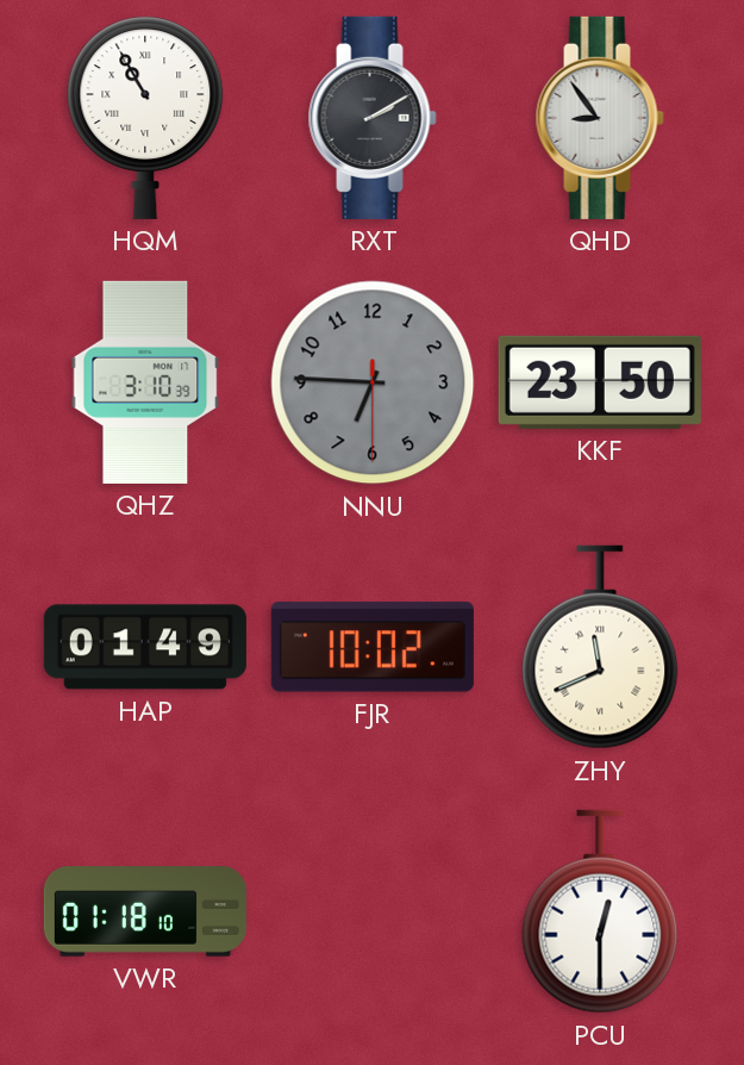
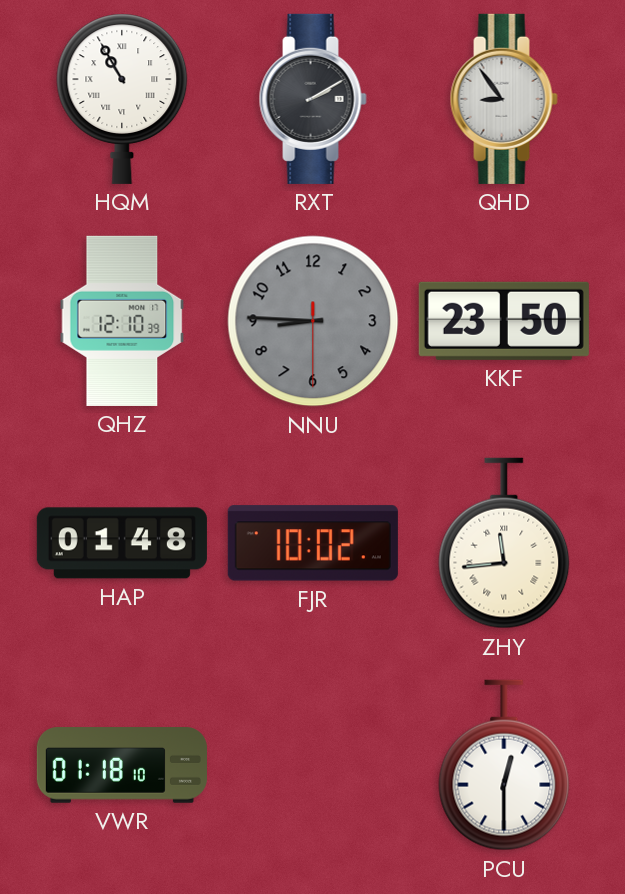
QHZ: 3:10 -> 12:10 (122, 321)
NNU: 6:45 -> 8:45 (313, 321)
HAP: 01:49 -> 01:48 (122, 543)
ZHY: 11:41 -> 11:44 (504, 543)
